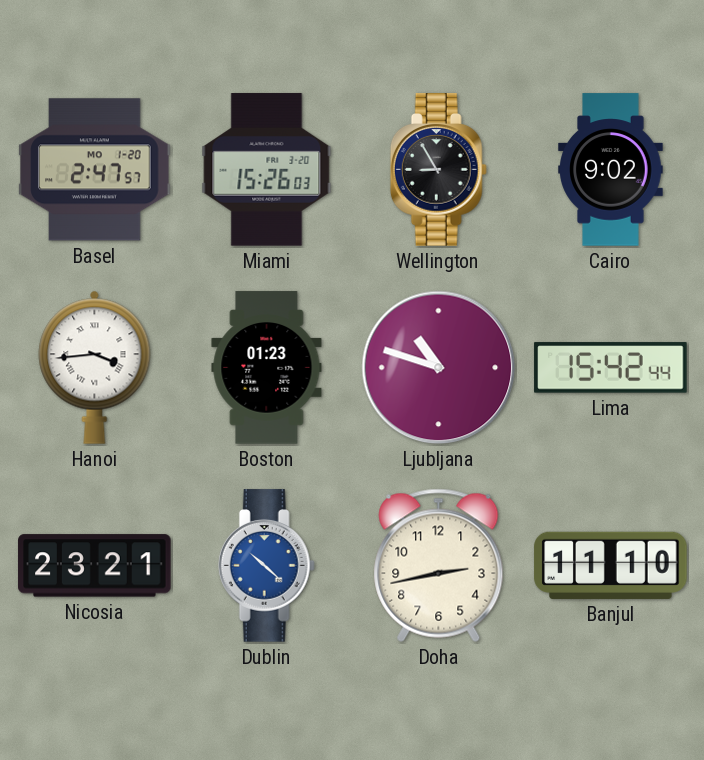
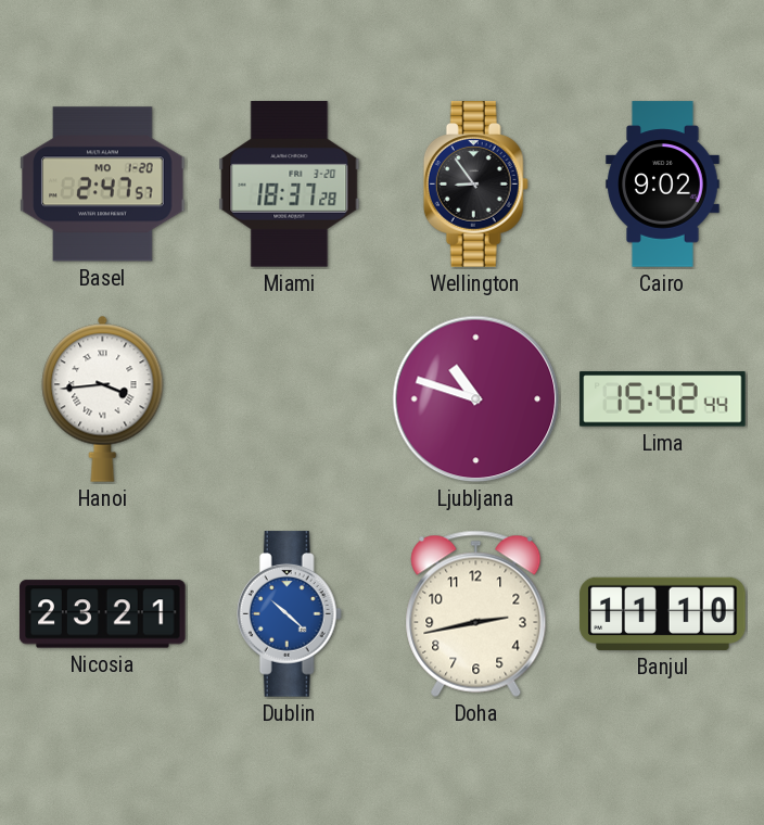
Miami: 15:26 -> 18:37 (290, 185)
Wellington: 8:55 -> 8:54 (475, 185)
Boston: 01:23 -> none (267, 368)
